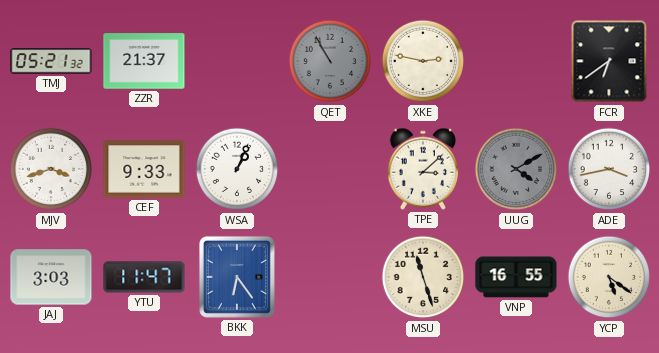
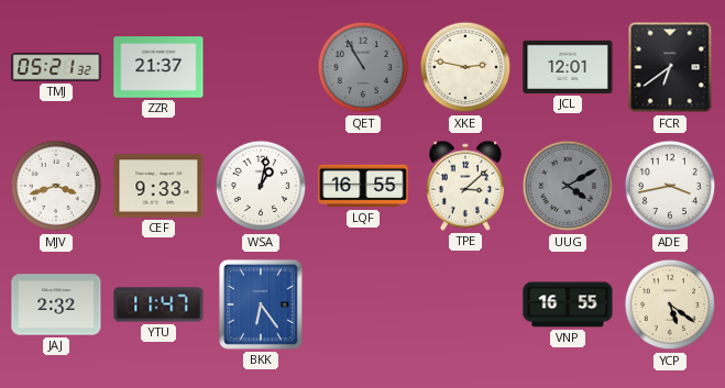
JCL: none -> 12:01 (568, 67)
WSA: 1:04 -> 1:02 (261, 186)
LQF: none -> 16:55 (363, 186)
JAJ: 3:03 -> 2:32 (56, 304)
MSU: 11:27 -> none (423, 277)
